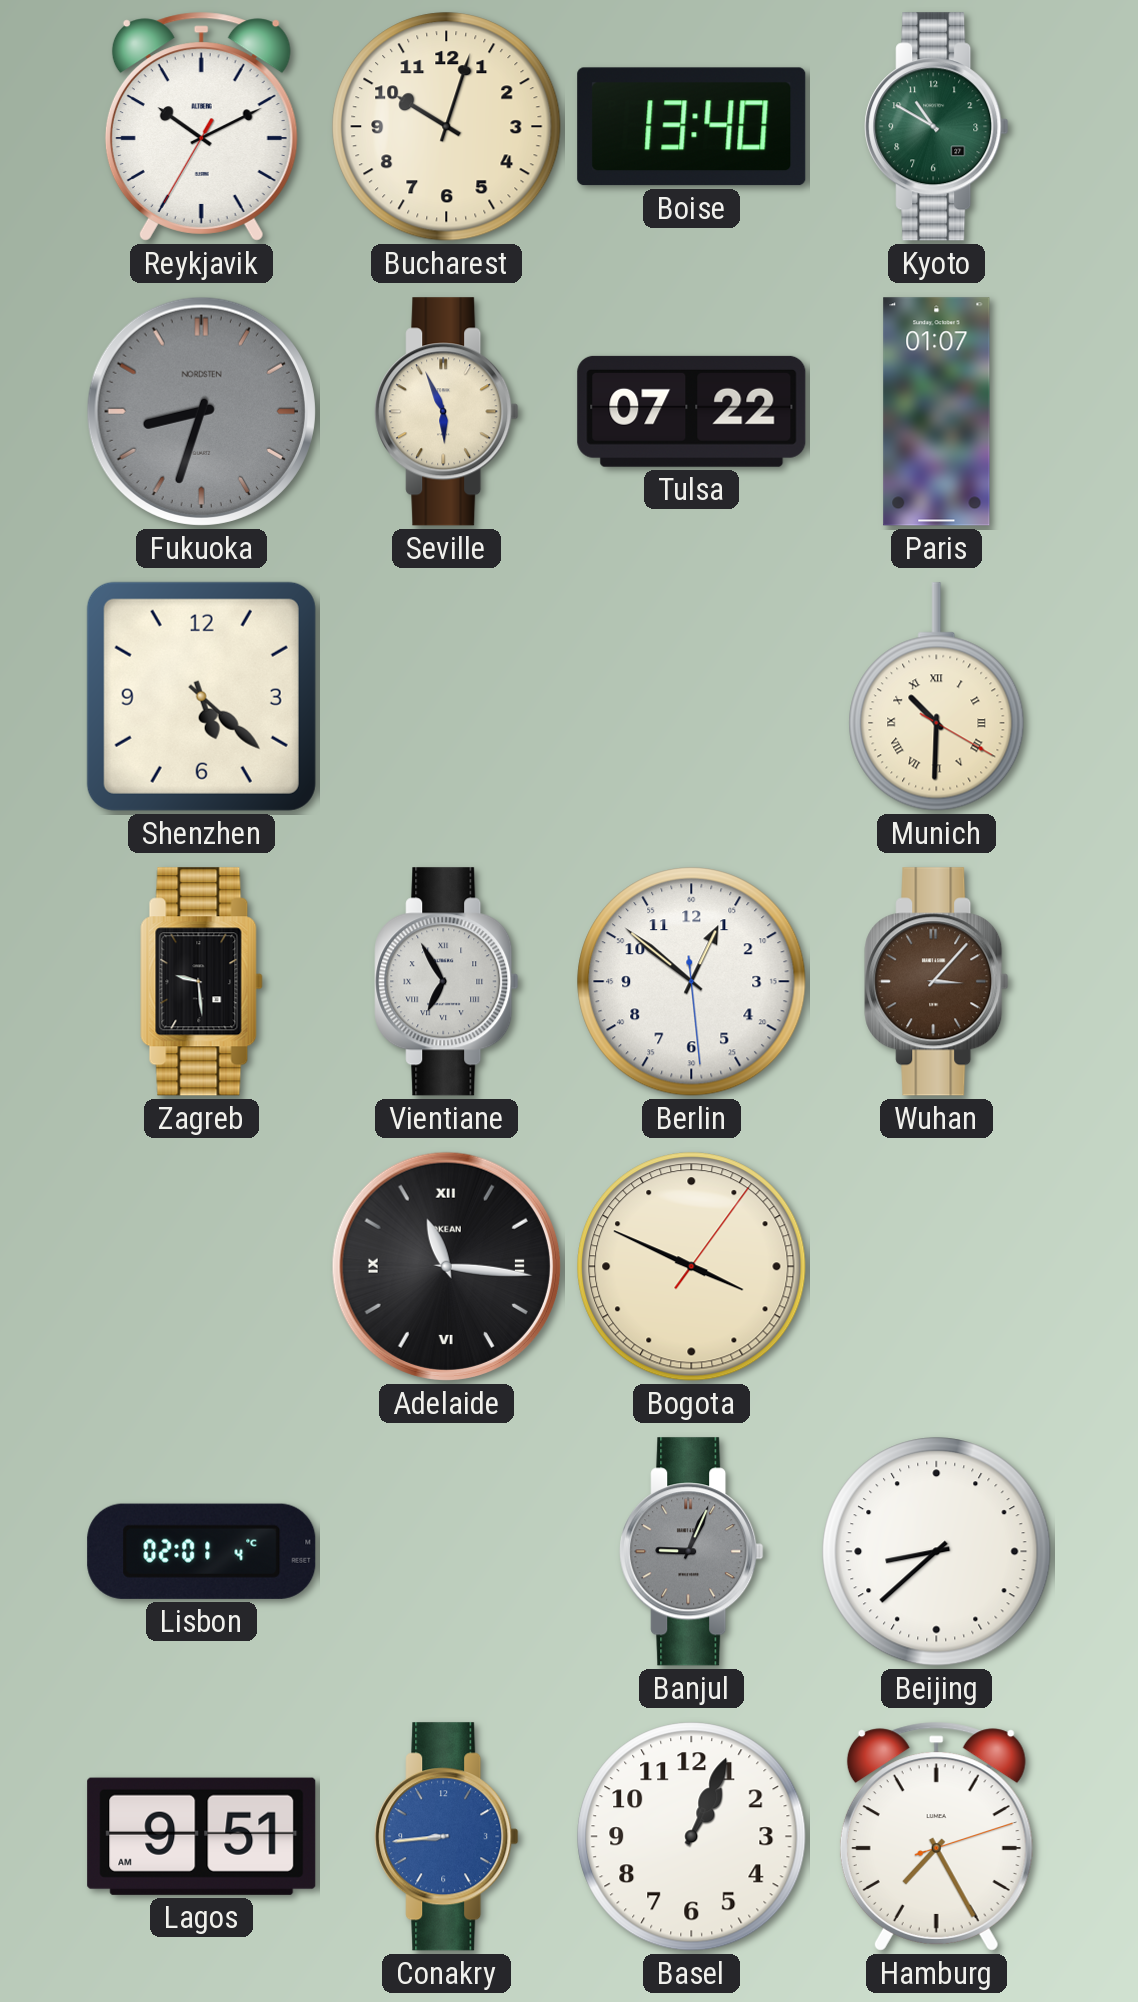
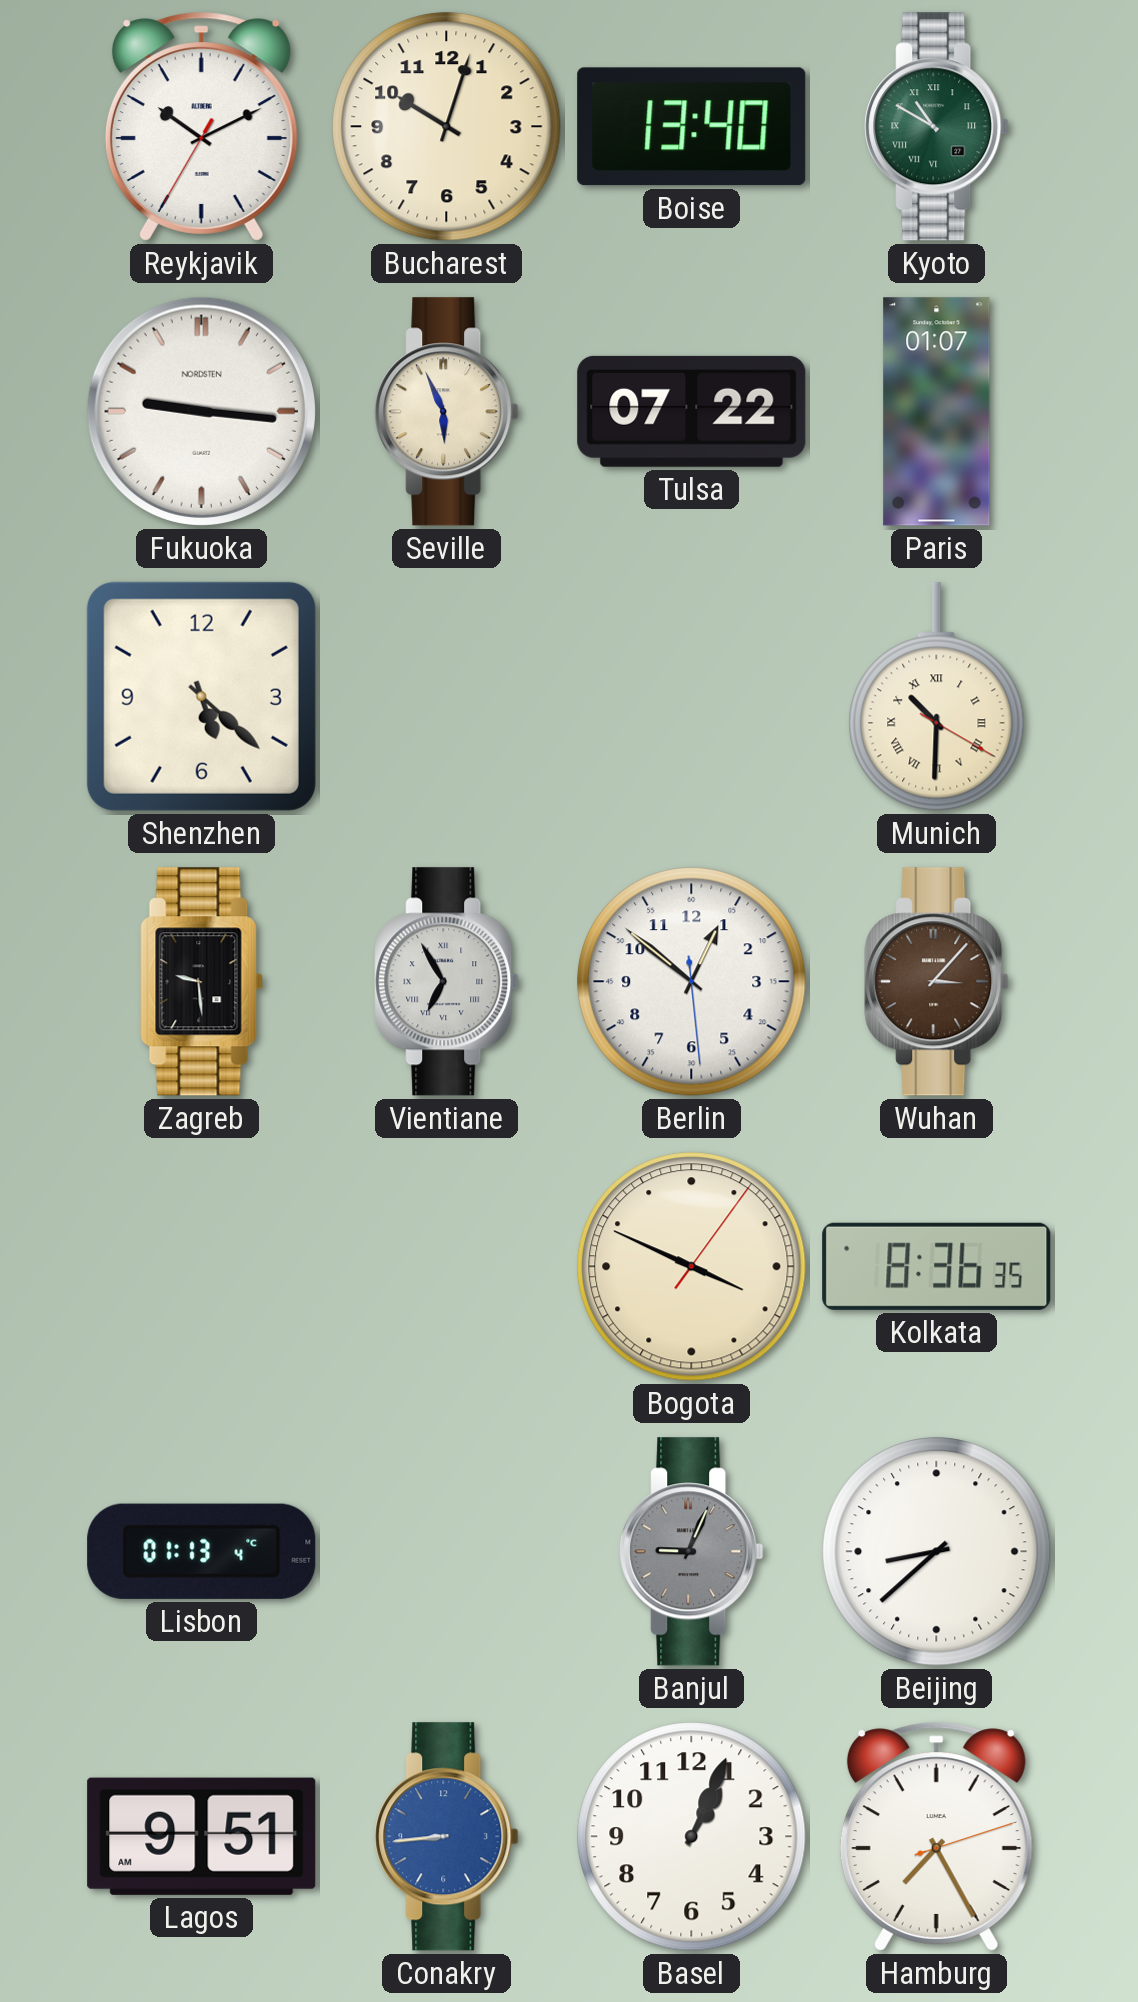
Kyoto numerals: Arabic -> Roman (937, 127)
Fukuoka: 8:33 -> 9:16 (201, 411)
Fukuoka dial: grey -> white (201, 411)
Adelaide: 11:16 -> none (446, 1266)
Kolkata: none -> 8:36 (937, 1266)
Lisbon: 02:01 -> 01:13 (202, 1551)
